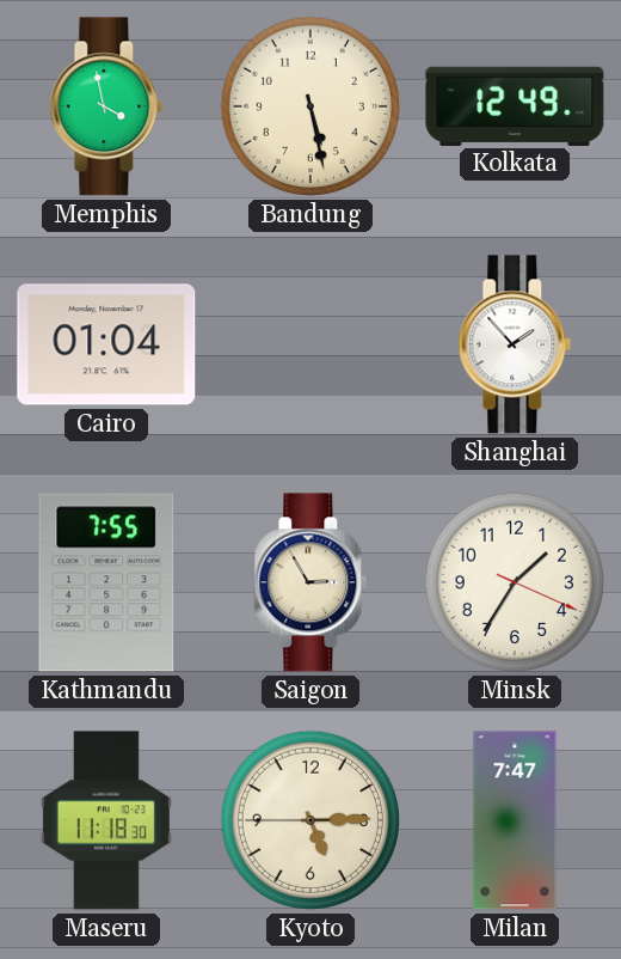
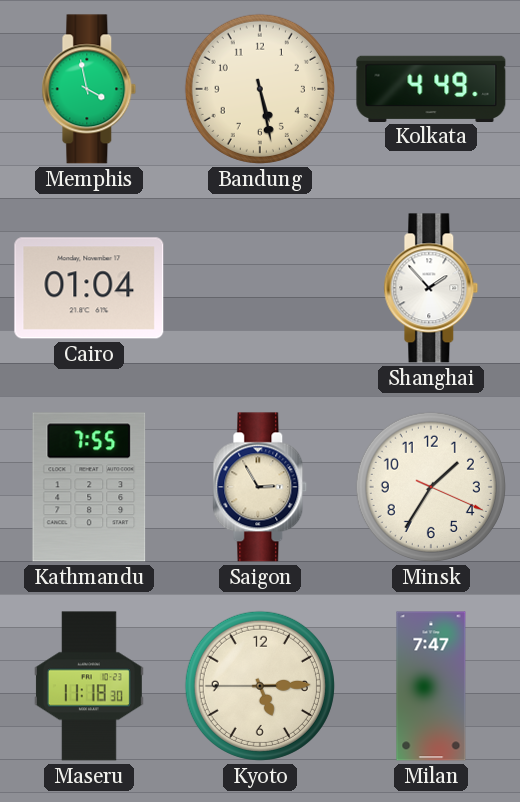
Kolkata: 12:49 -> 4:49 (431, 88)
